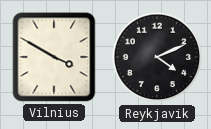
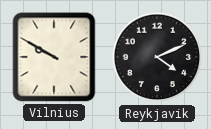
Vilnius: 3:50 -> 9:50 (54, 57)
